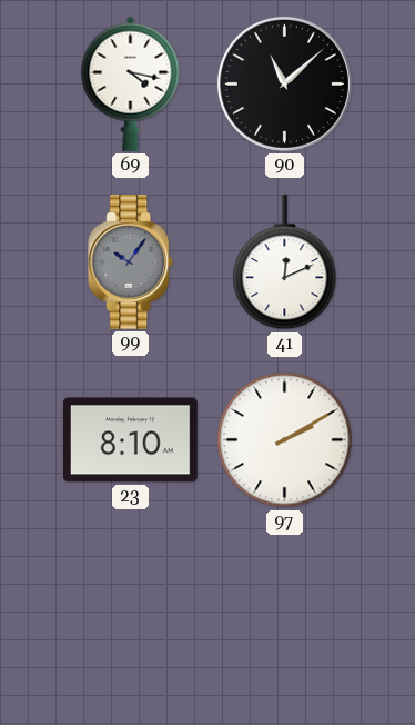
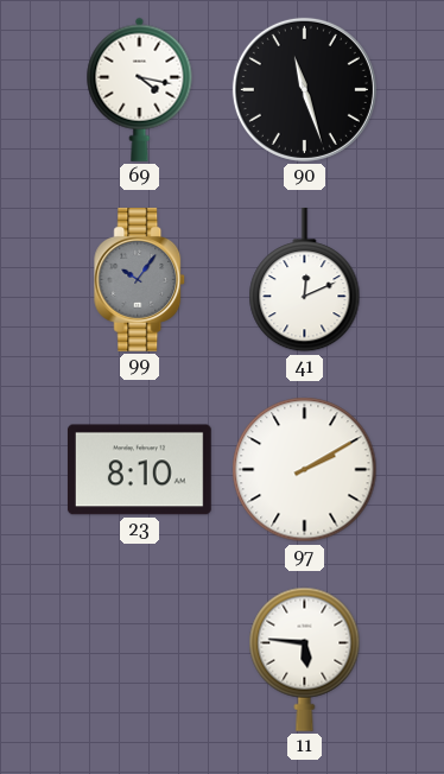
90: 11:08 -> 11:27 (304, 89)
11: none -> 5:46 (305, 659)
